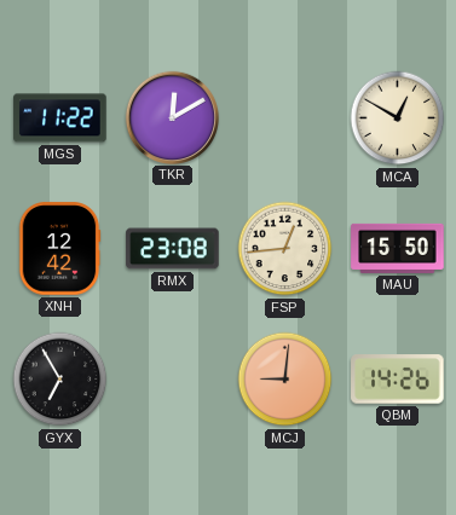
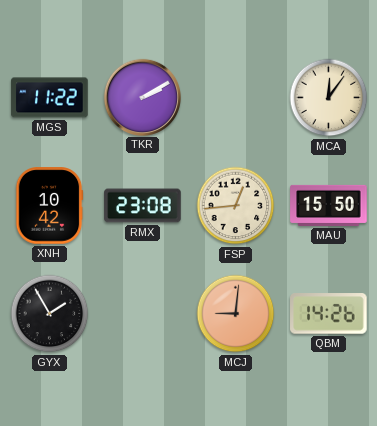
TKR: 12:10 -> 2:10 (142, 97)
MCA: 12:50 -> 12:06 (329, 98)
XNH: 12:42 -> 10:42 (49, 206)
GYX: 6:55 -> 1:55 (50, 314)
